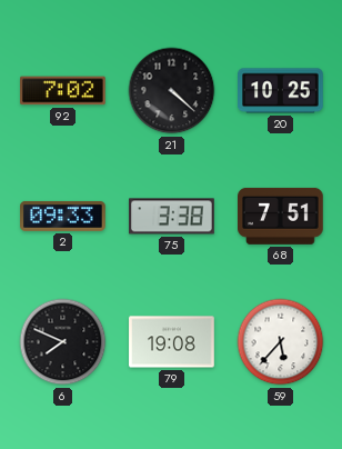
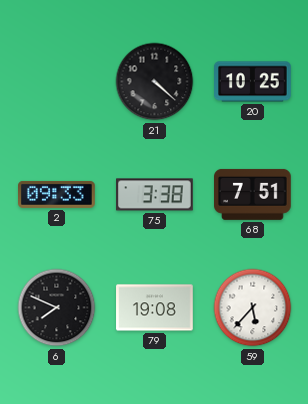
92: 7:02 -> none (63, 91)
